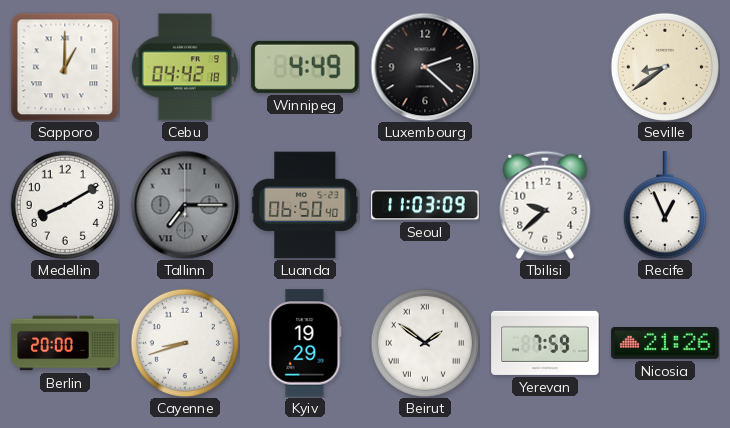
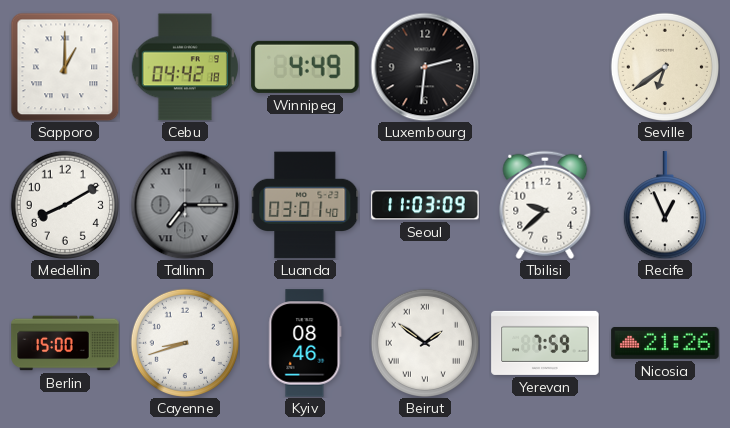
Luxembourg: 2:22 -> 2:31 (425, 67)
Seville: 8:39 -> 6:39 (665, 67)
Luanda: 06:50 -> 03:01 (305, 205)
Berlin: 20:00 -> 15:00 (65, 343)
Kyiv: 19:29 -> 08:46 (305, 343)
